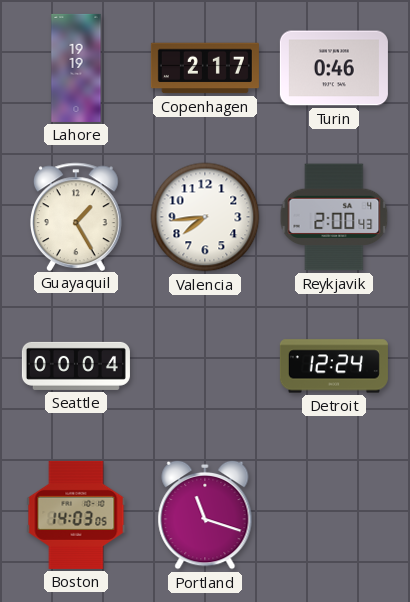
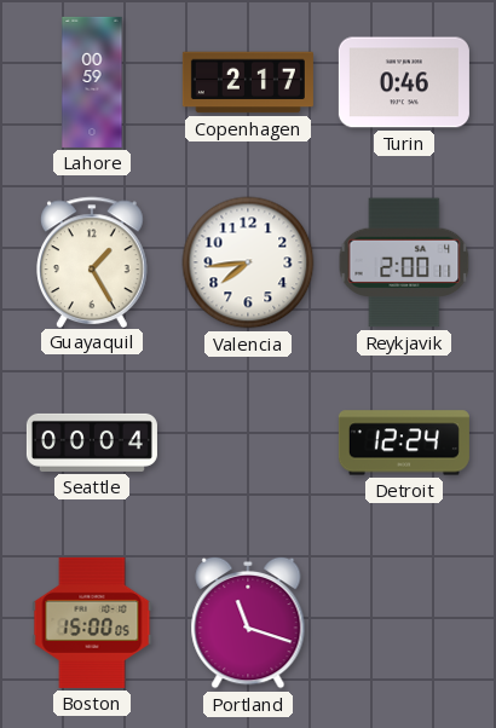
Lahore: 19:19 -> 00:59 (92, 82)
Reykjavik: 2:00:43 -> 2:00:11 (404, 262)
Boston: 14:03 -> 15:00 (92, 623)
